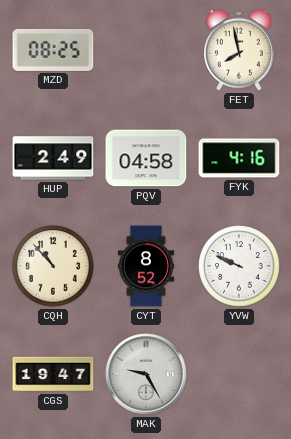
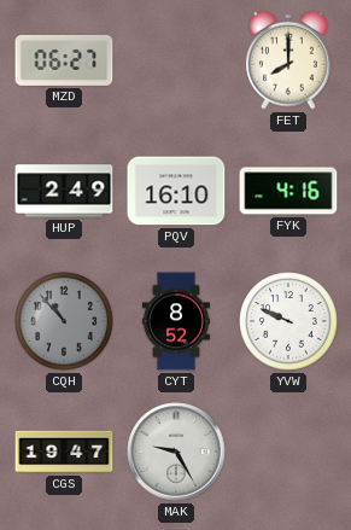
MZD: 08:25 -> 06:27 (64, 60)
FET: 7:58 -> 8:00 (289, 60)
PQV: 04:58 -> 16:10 (176, 191)
CQH dial: cream -> grey (64, 321)
